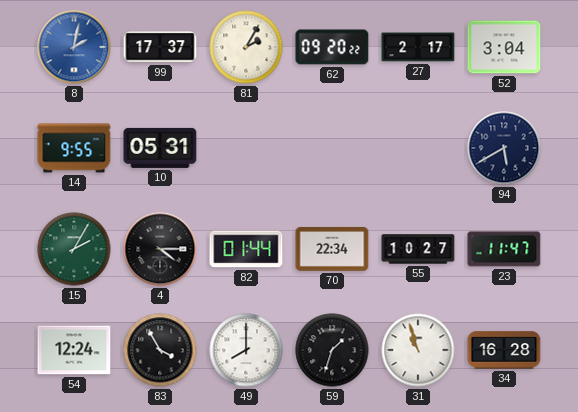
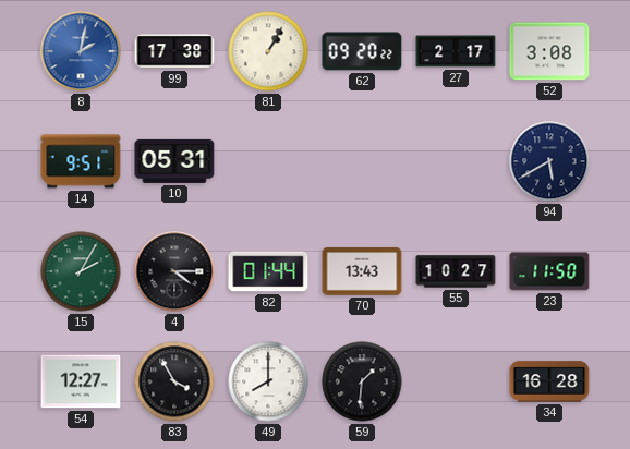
99: 17:37 -> 17:38 (174, 51)
81: 2:05 -> 1:05 (268, 51)
52: 3:04 -> 3:08 (549, 51)
14: 9:55 -> 9:51 (81, 161)
70: 22:34 -> 13:43 (362, 271)
23: 11:47 -> 11:50 (549, 271)
54: 12:24 -> 12:27 (81, 381)
59: 1:33 -> 1:31 (362, 381)
31: 10:57 -> none (418, 350)
